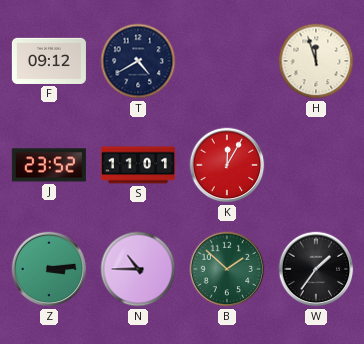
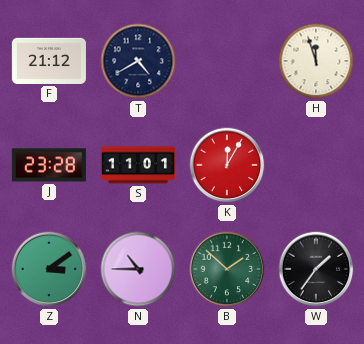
F: 09:12 -> 21:12 (49, 61)
J: 23:52 -> 23:28 (49, 165)
Z: 3:14 -> 3:09 (49, 269)
